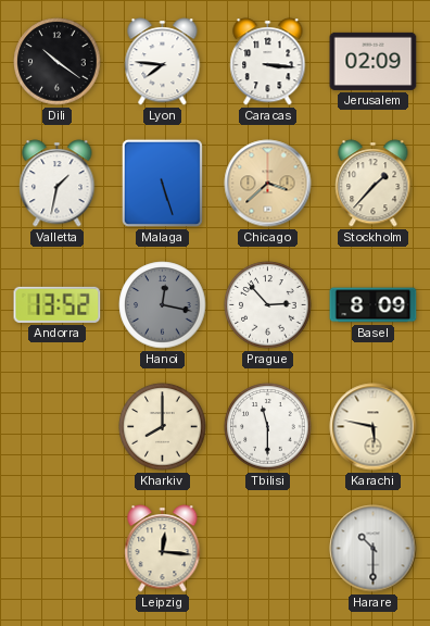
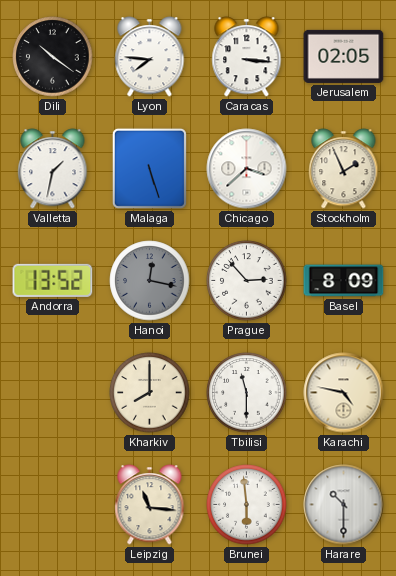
Jerusalem: 02:09 -> 02:05 (344, 56)
Chicago dial: champagne -> white (247, 169)
Stockholm: 1:37 -> 1:56 (344, 169)
Karachi: 5:47 -> 4:47 (344, 393)
Leipzig: 12:16 -> 11:16 (150, 505)
Brunei: none -> 5:59 (247, 505)
